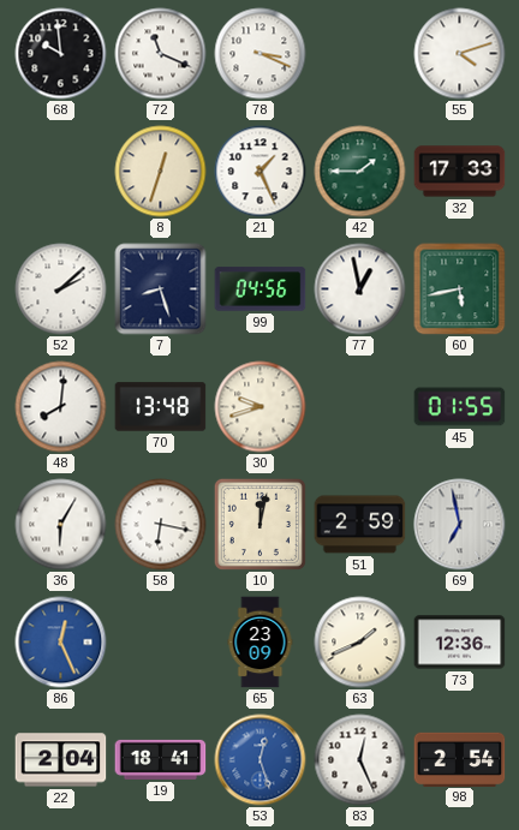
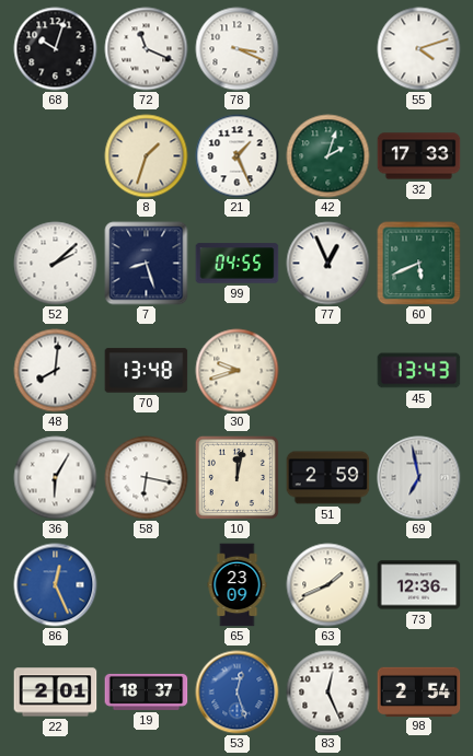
68: 9:59 -> 10:03 (56, 49)
8: 12:33 -> 1:33 (147, 156)
42: 1:45 -> 2:03 (328, 156)
99: 04:56 -> 04:55 (238, 264)
77: 12:58 -> 12:56 (328, 264)
60: 5:43 -> 5:41 (419, 264)
45: 01:55 -> 13:43 (419, 371)
22: 2:04 -> 2:01 (56, 693)
19: 18:41 -> 18:37 (147, 691)
